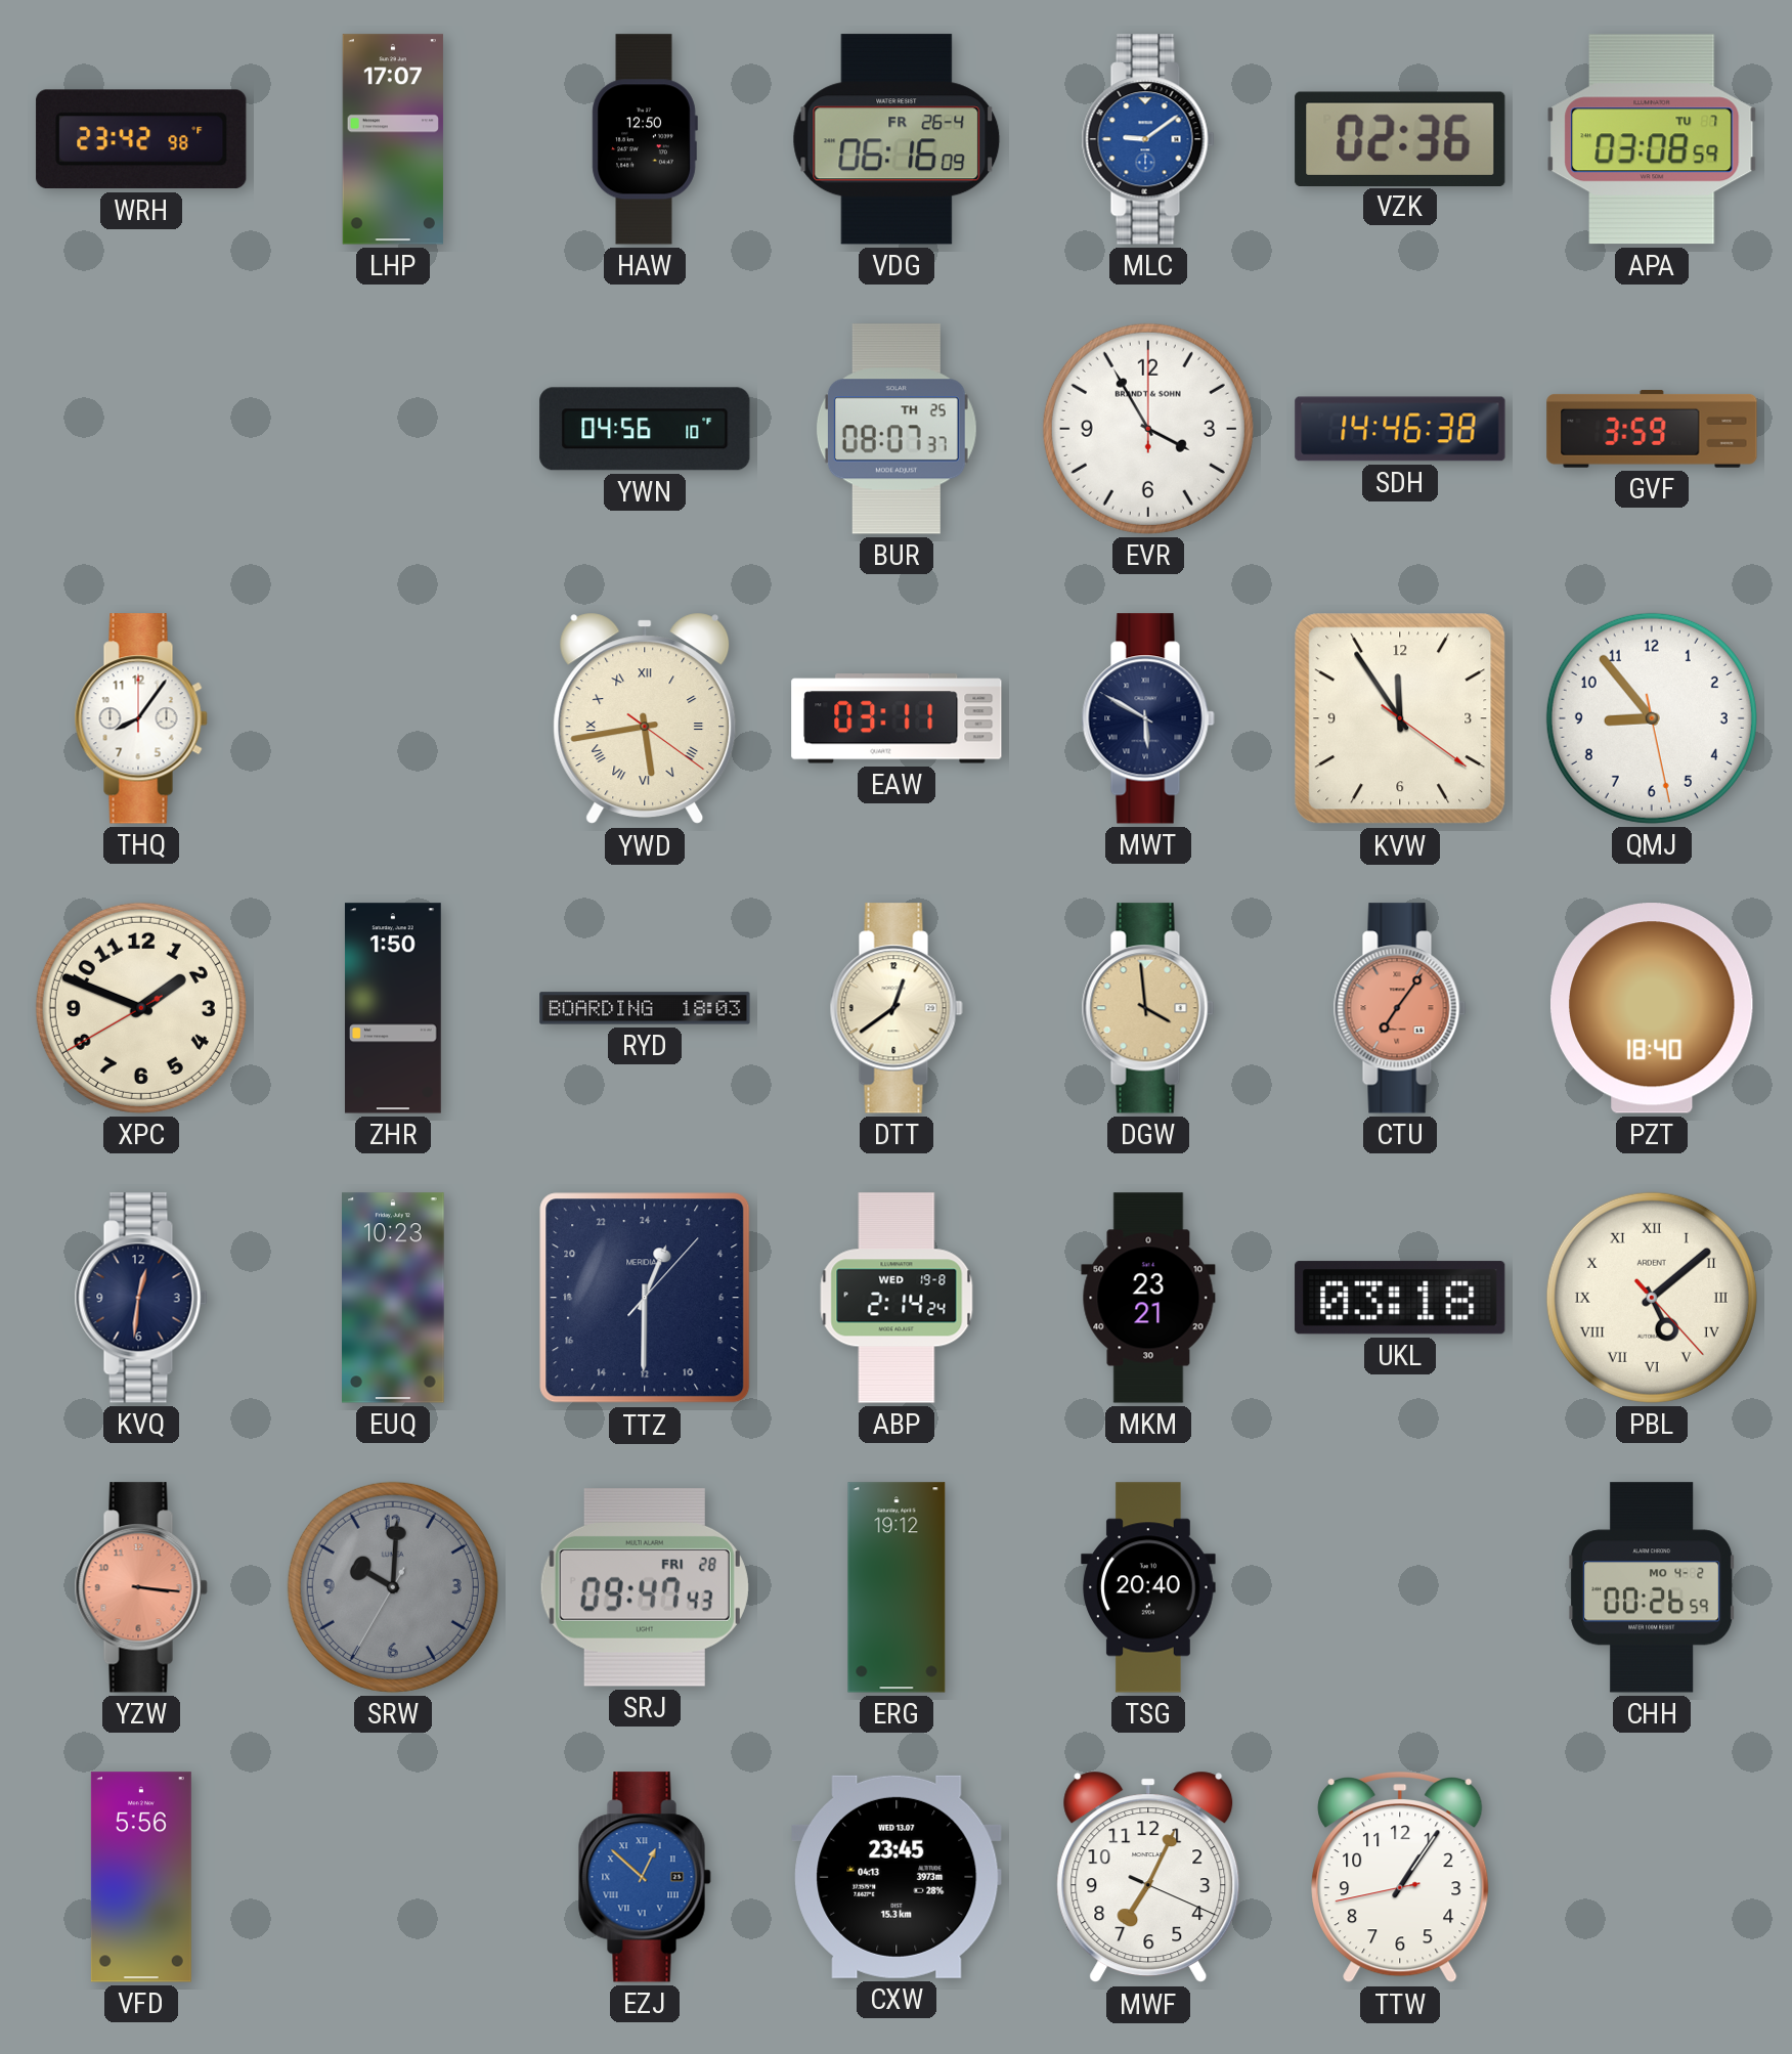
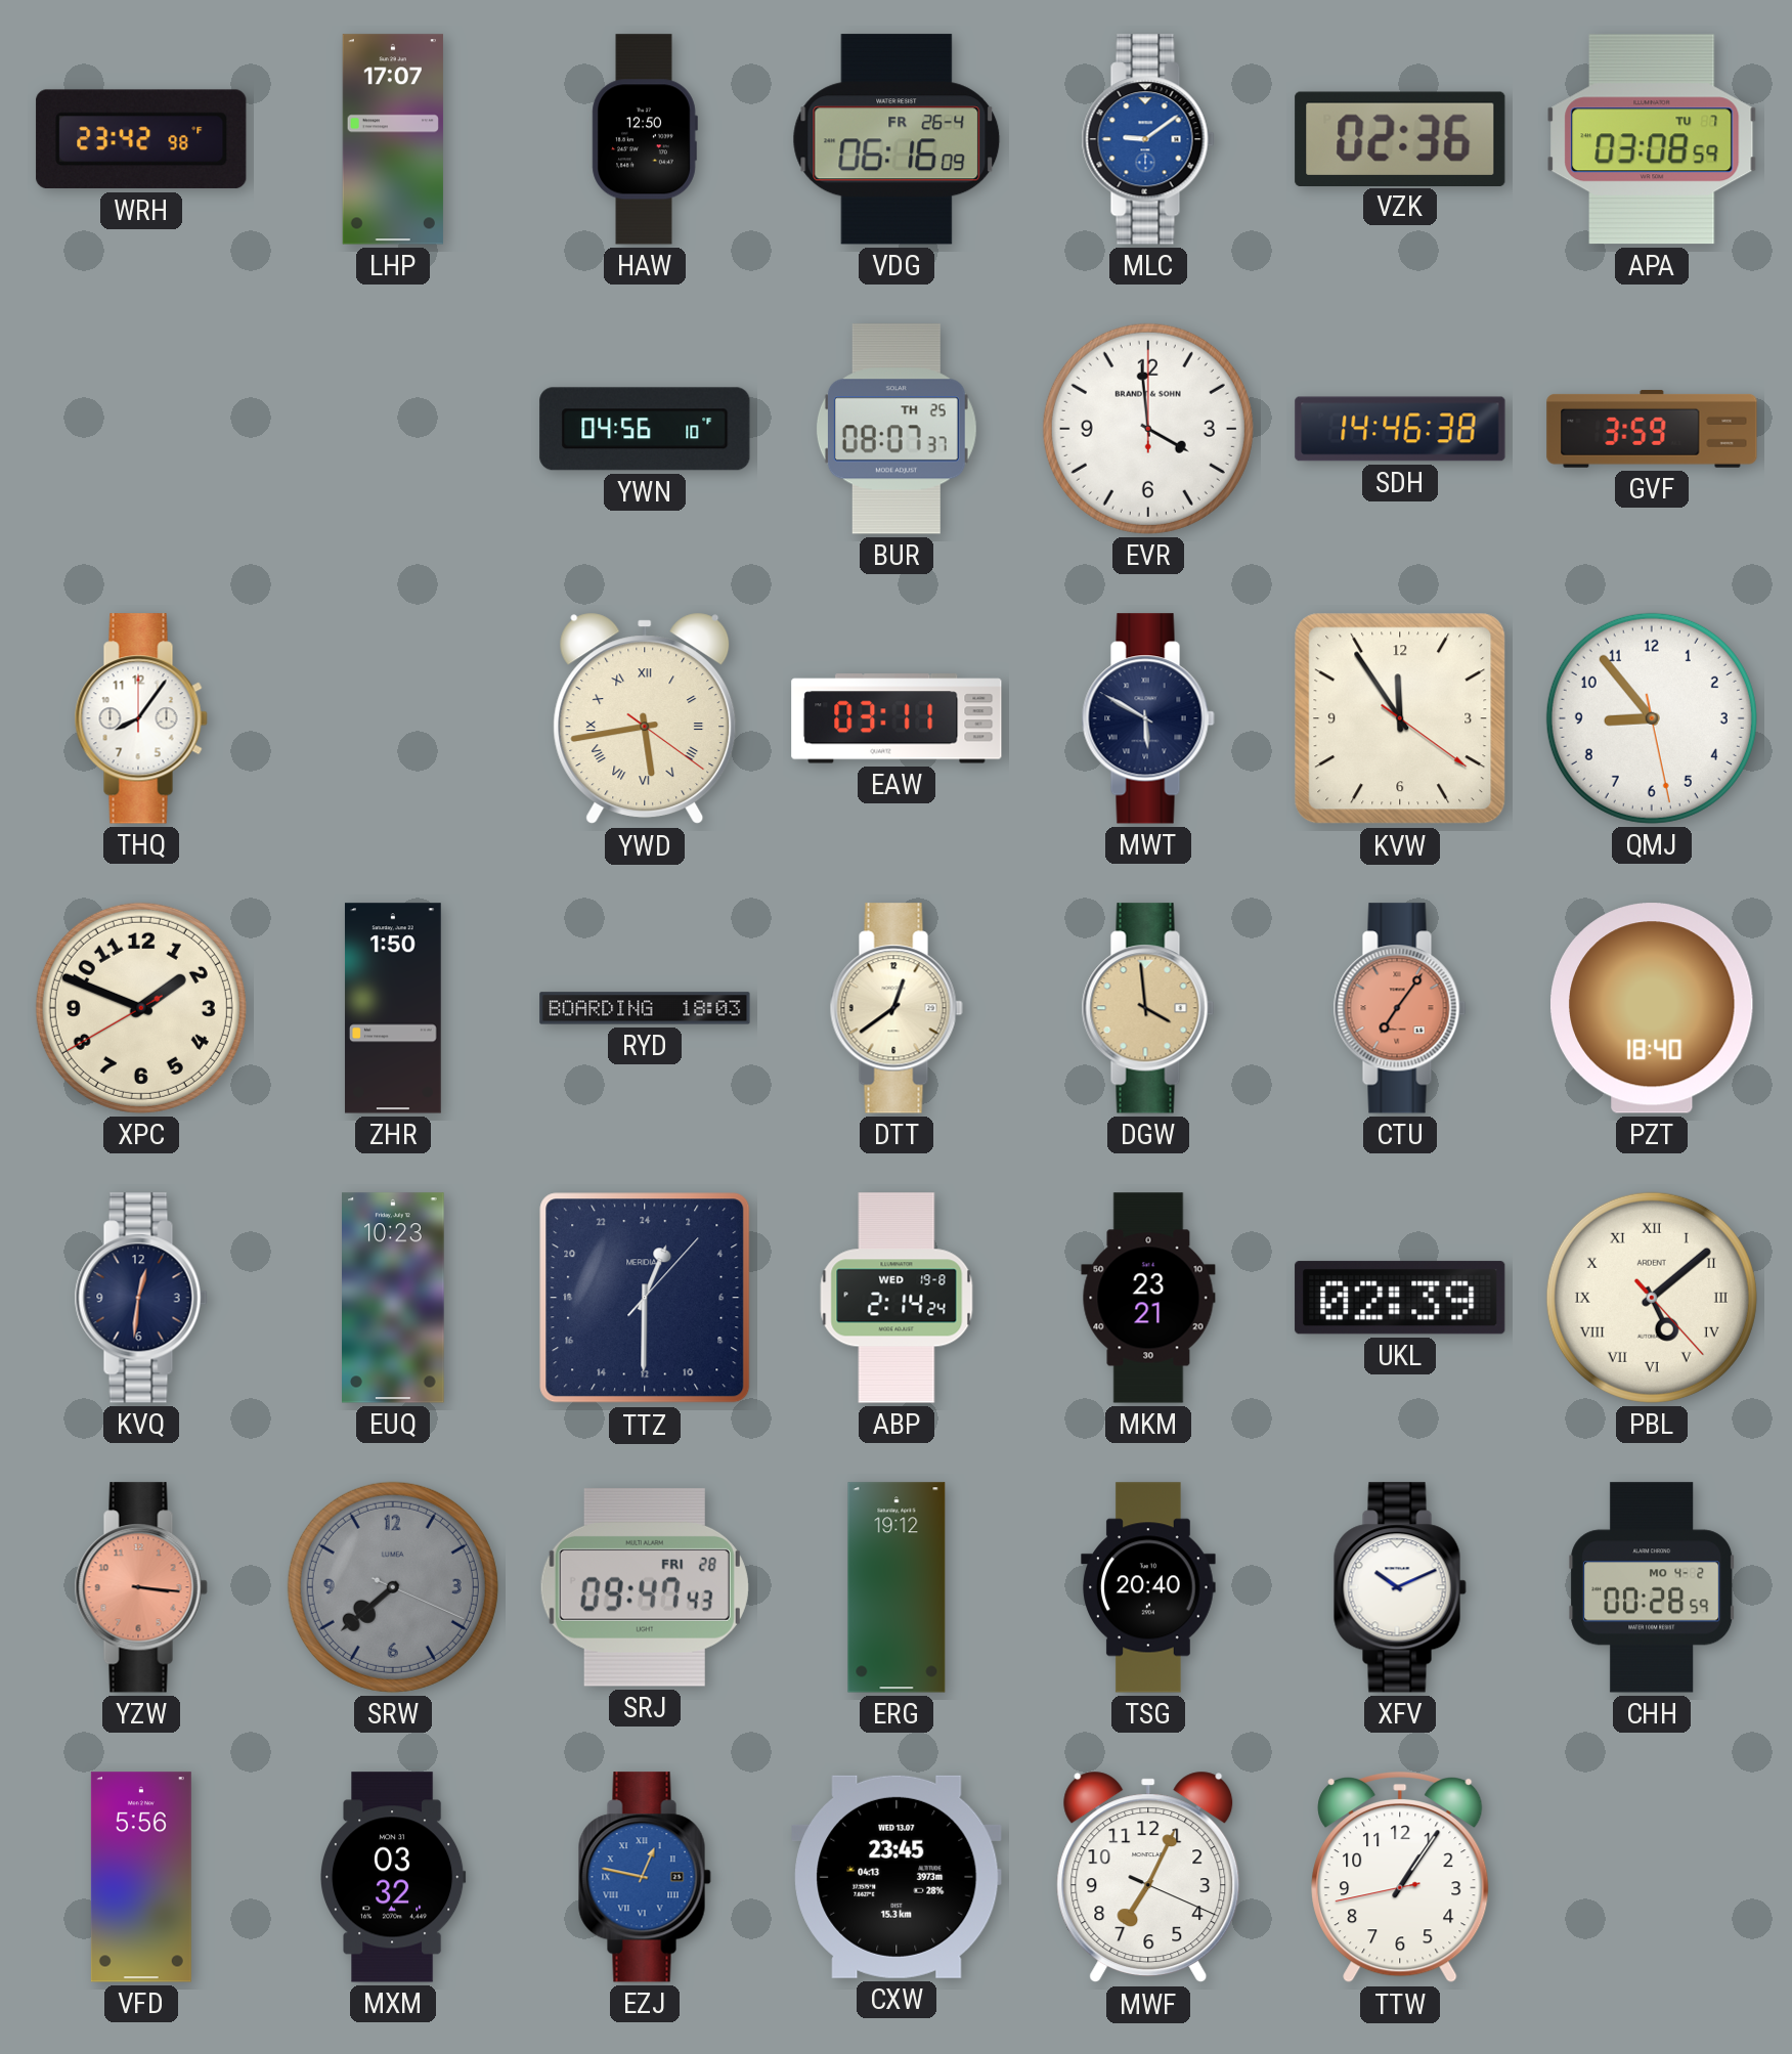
EVR: 3:55 -> 3:59 (1148, 429)
UKL: 03:18 -> 02:39 (1400, 1298)
SRW: 10:00 -> 7:38 (393, 1587)
XFV: none -> 10:11 (1400, 1587)
CHH: 00:26 -> 00:28 (1652, 1587)
MXM: none -> 03:32 (394, 1877)
EZJ: 12:52 -> 12:47 (645, 1877)
